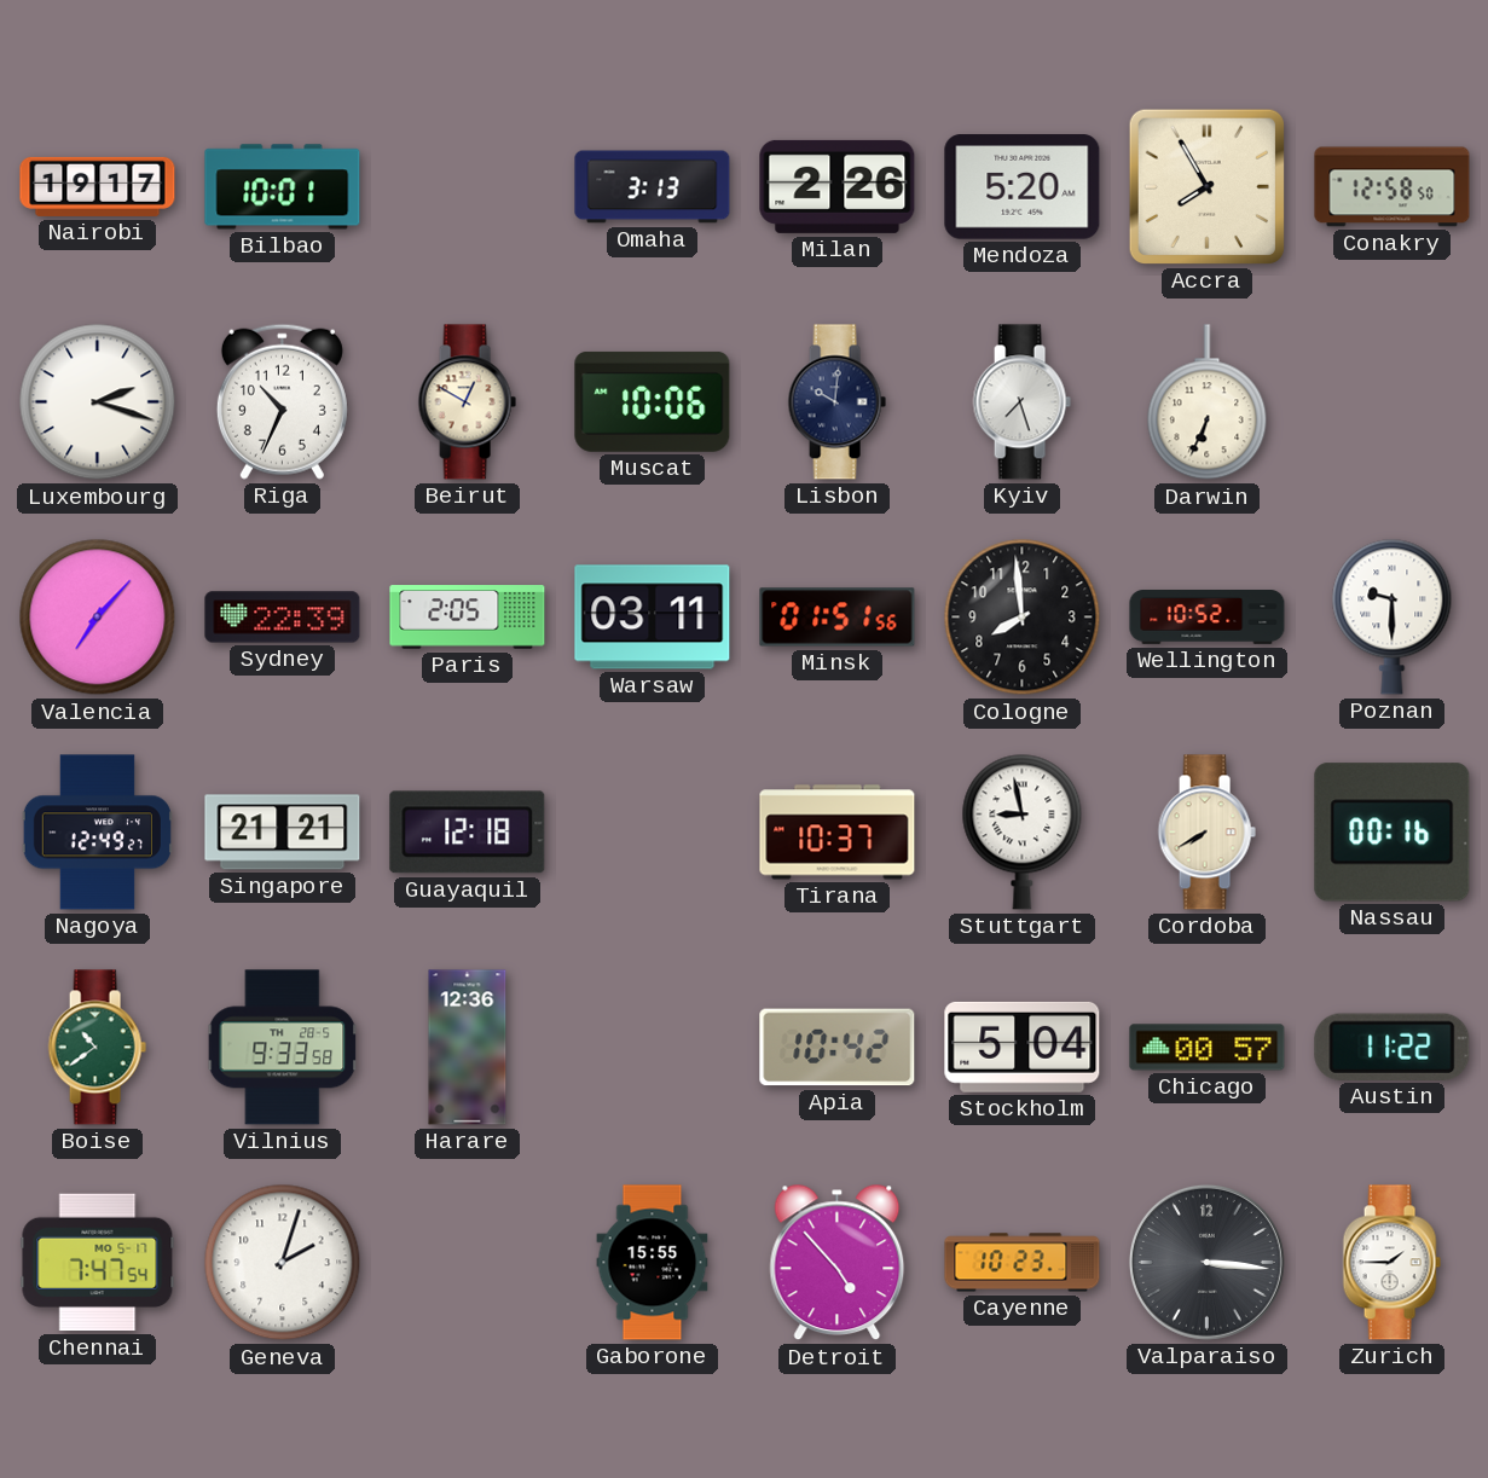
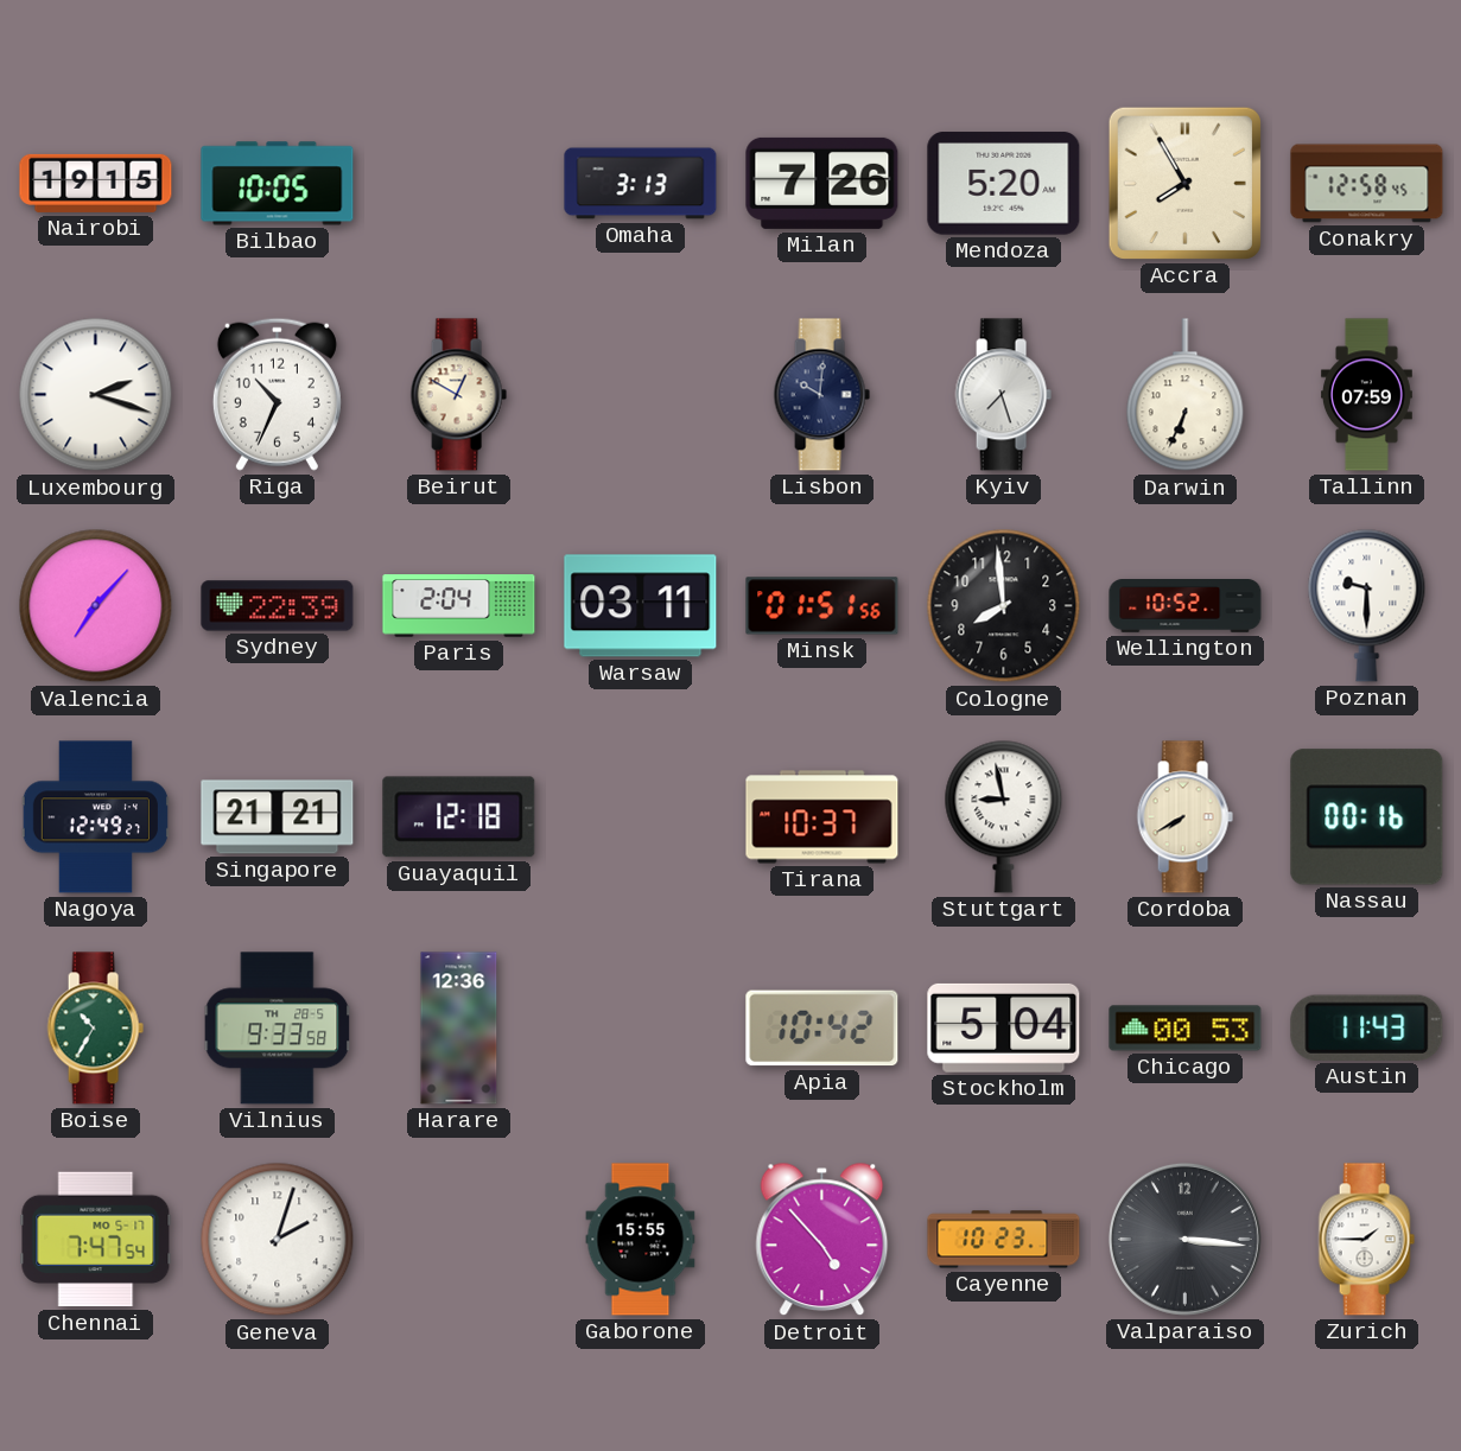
Nairobi: 19:17 -> 19:15 (96, 183)
Bilbao: 10:01 -> 10:05 (278, 184)
Milan: 2:26 -> 7:26 (822, 183)
Conakry: 12:58:50 -> 12:58:45 (1367, 184)
Muscat: 10:06 -> none (653, 401)
Tallinn: none -> 07:59 (1366, 395)
Paris: 2:05 -> 2:04 (459, 606)
Boise: 10:39 -> 10:35 (95, 1029)
Chicago: 00:57 -> 00:53 (1186, 1029)
Austin: 11:22 -> 11:43 (1367, 1027)
